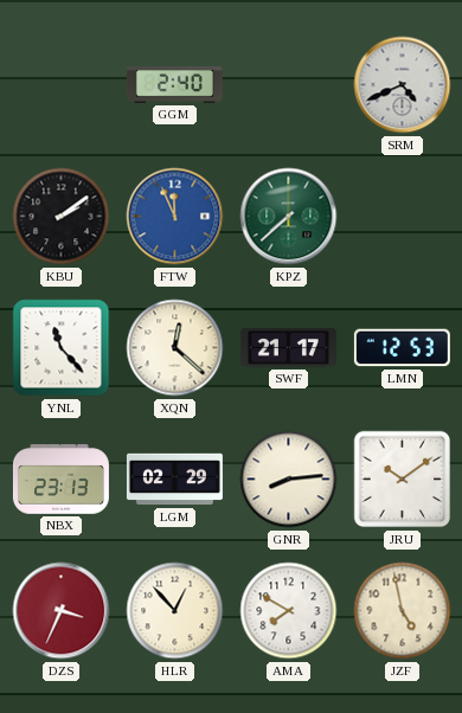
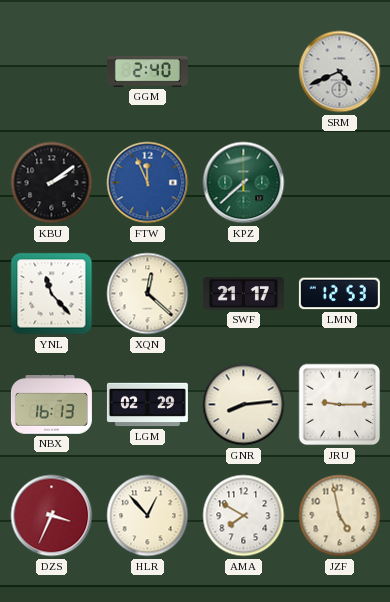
NBX: 23:13 -> 16:13 (51, 405)
JRU: 10:09 -> 9:15 (340, 405)
